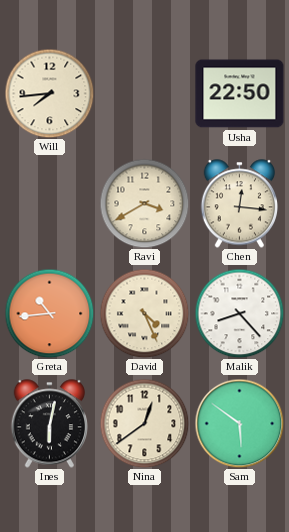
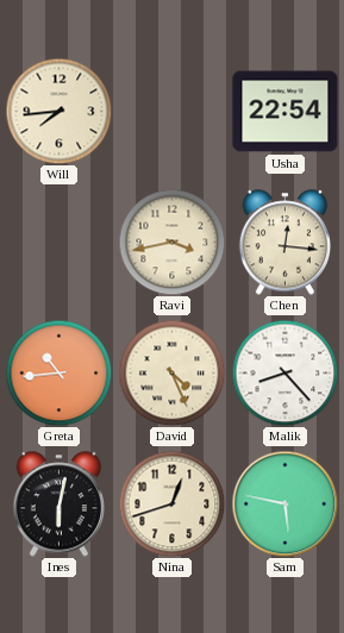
Usha: 22:50 -> 22:54 (286, 112)
Ravi: 3:40 -> 3:43 (171, 242)
Nina: 12:39 -> 12:42 (171, 503)
Sam: 5:51 -> 5:47 (284, 503)
